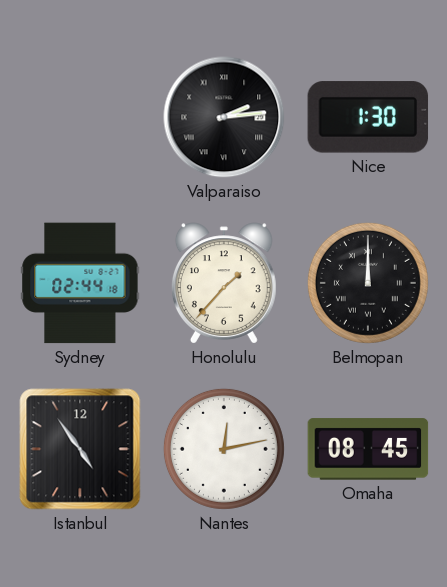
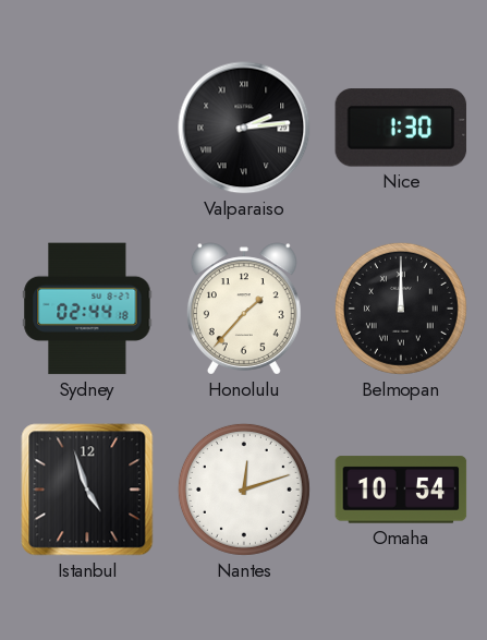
Istanbul: 4:54 -> 4:57 (87, 490)
Nantes: 12:13 -> 12:12 (244, 490)
Omaha: 08:45 -> 10:54 (401, 490)
